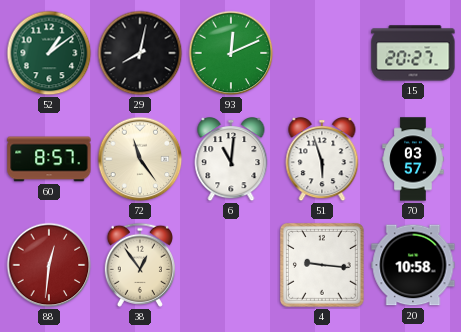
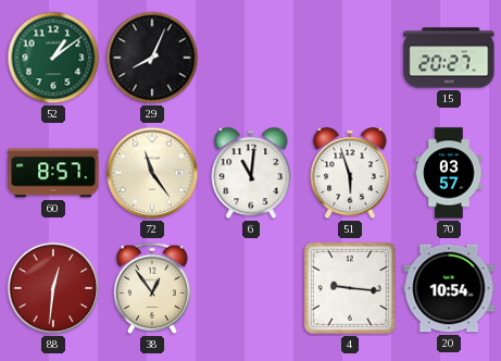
29: 8:02 -> 8:04 (152, 58)
93: 12:11 -> none (231, 53)
20: 10:58 -> 10:54 (449, 288)
